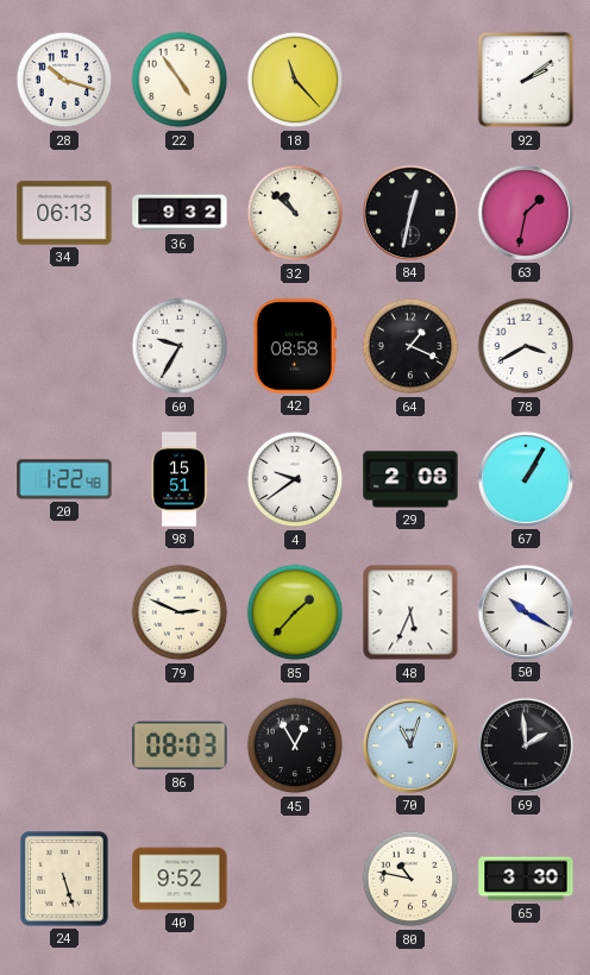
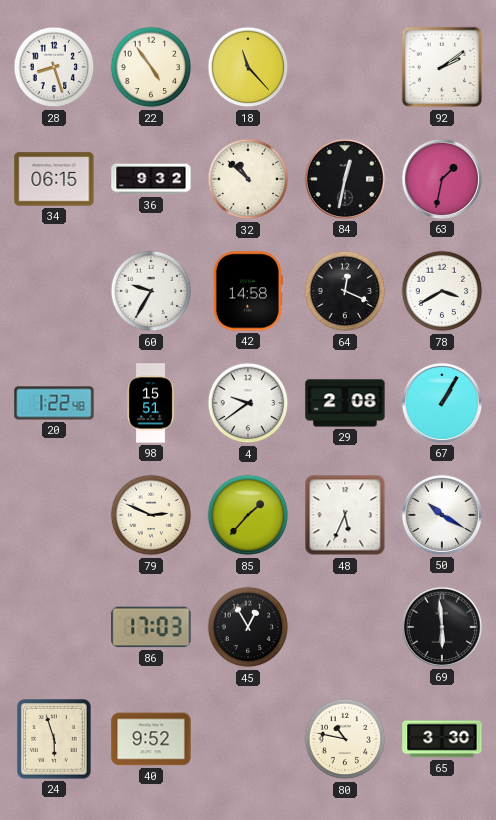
28: 10:18 -> 8:27 (54, 67)
34: 06:13 -> 06:15 (54, 179)
42: 08:58 -> 14:58 (248, 291)
64: 1:19 -> 12:19 (345, 291)
86: 08:03 -> 17:03 (151, 627)
70: 11:03 -> none (410, 746)
69: 1:59 -> 5:59 (442, 627)
24: 5:27 -> 5:57 (54, 739)
